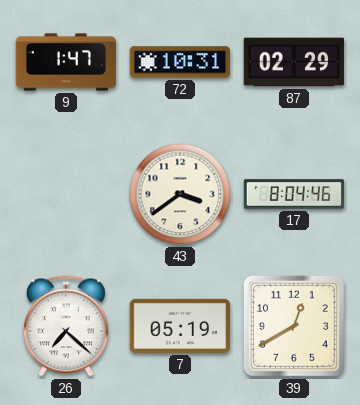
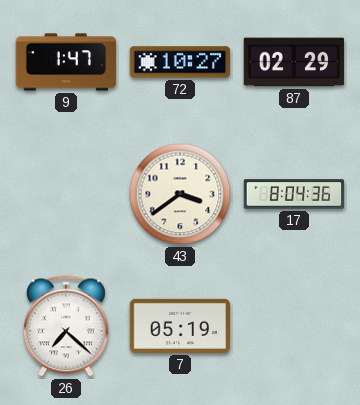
72: 10:31 -> 10:27 (180, 62)
17: 8:04:46 -> 8:04:36 (294, 194)
39: 12:40 -> none (294, 326)
